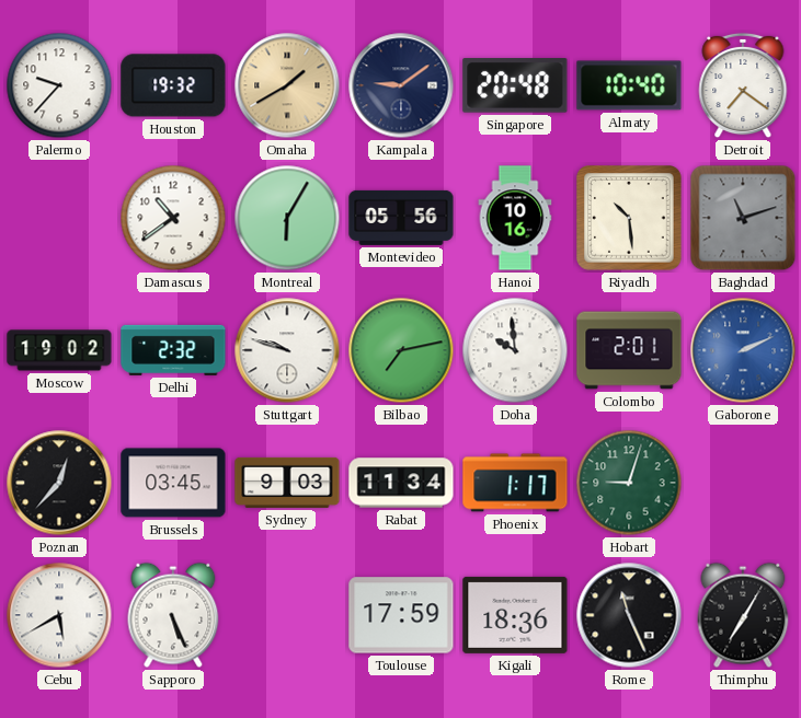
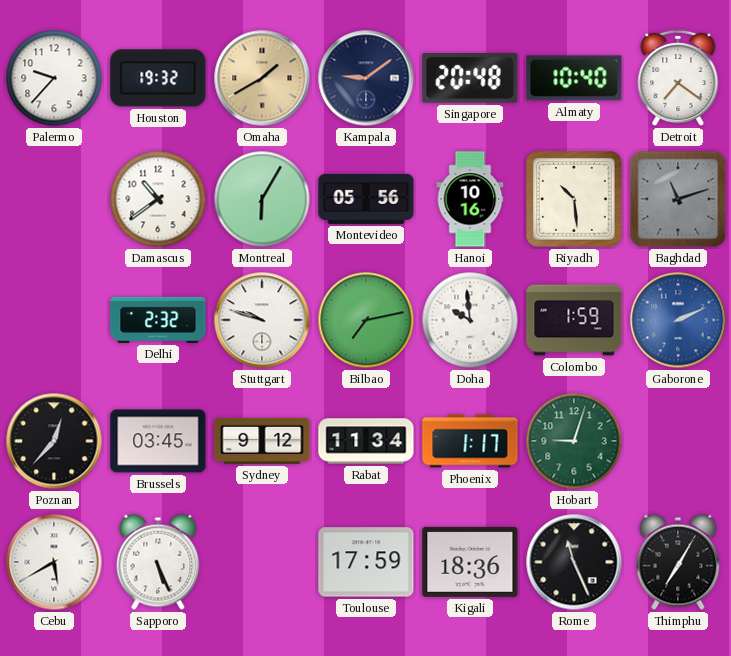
Moscow: 19:02 -> none (59, 350)
Colombo: 2:01 -> 1:59 (574, 320)
Sydney: 9:03 -> 9:12 (262, 441)
